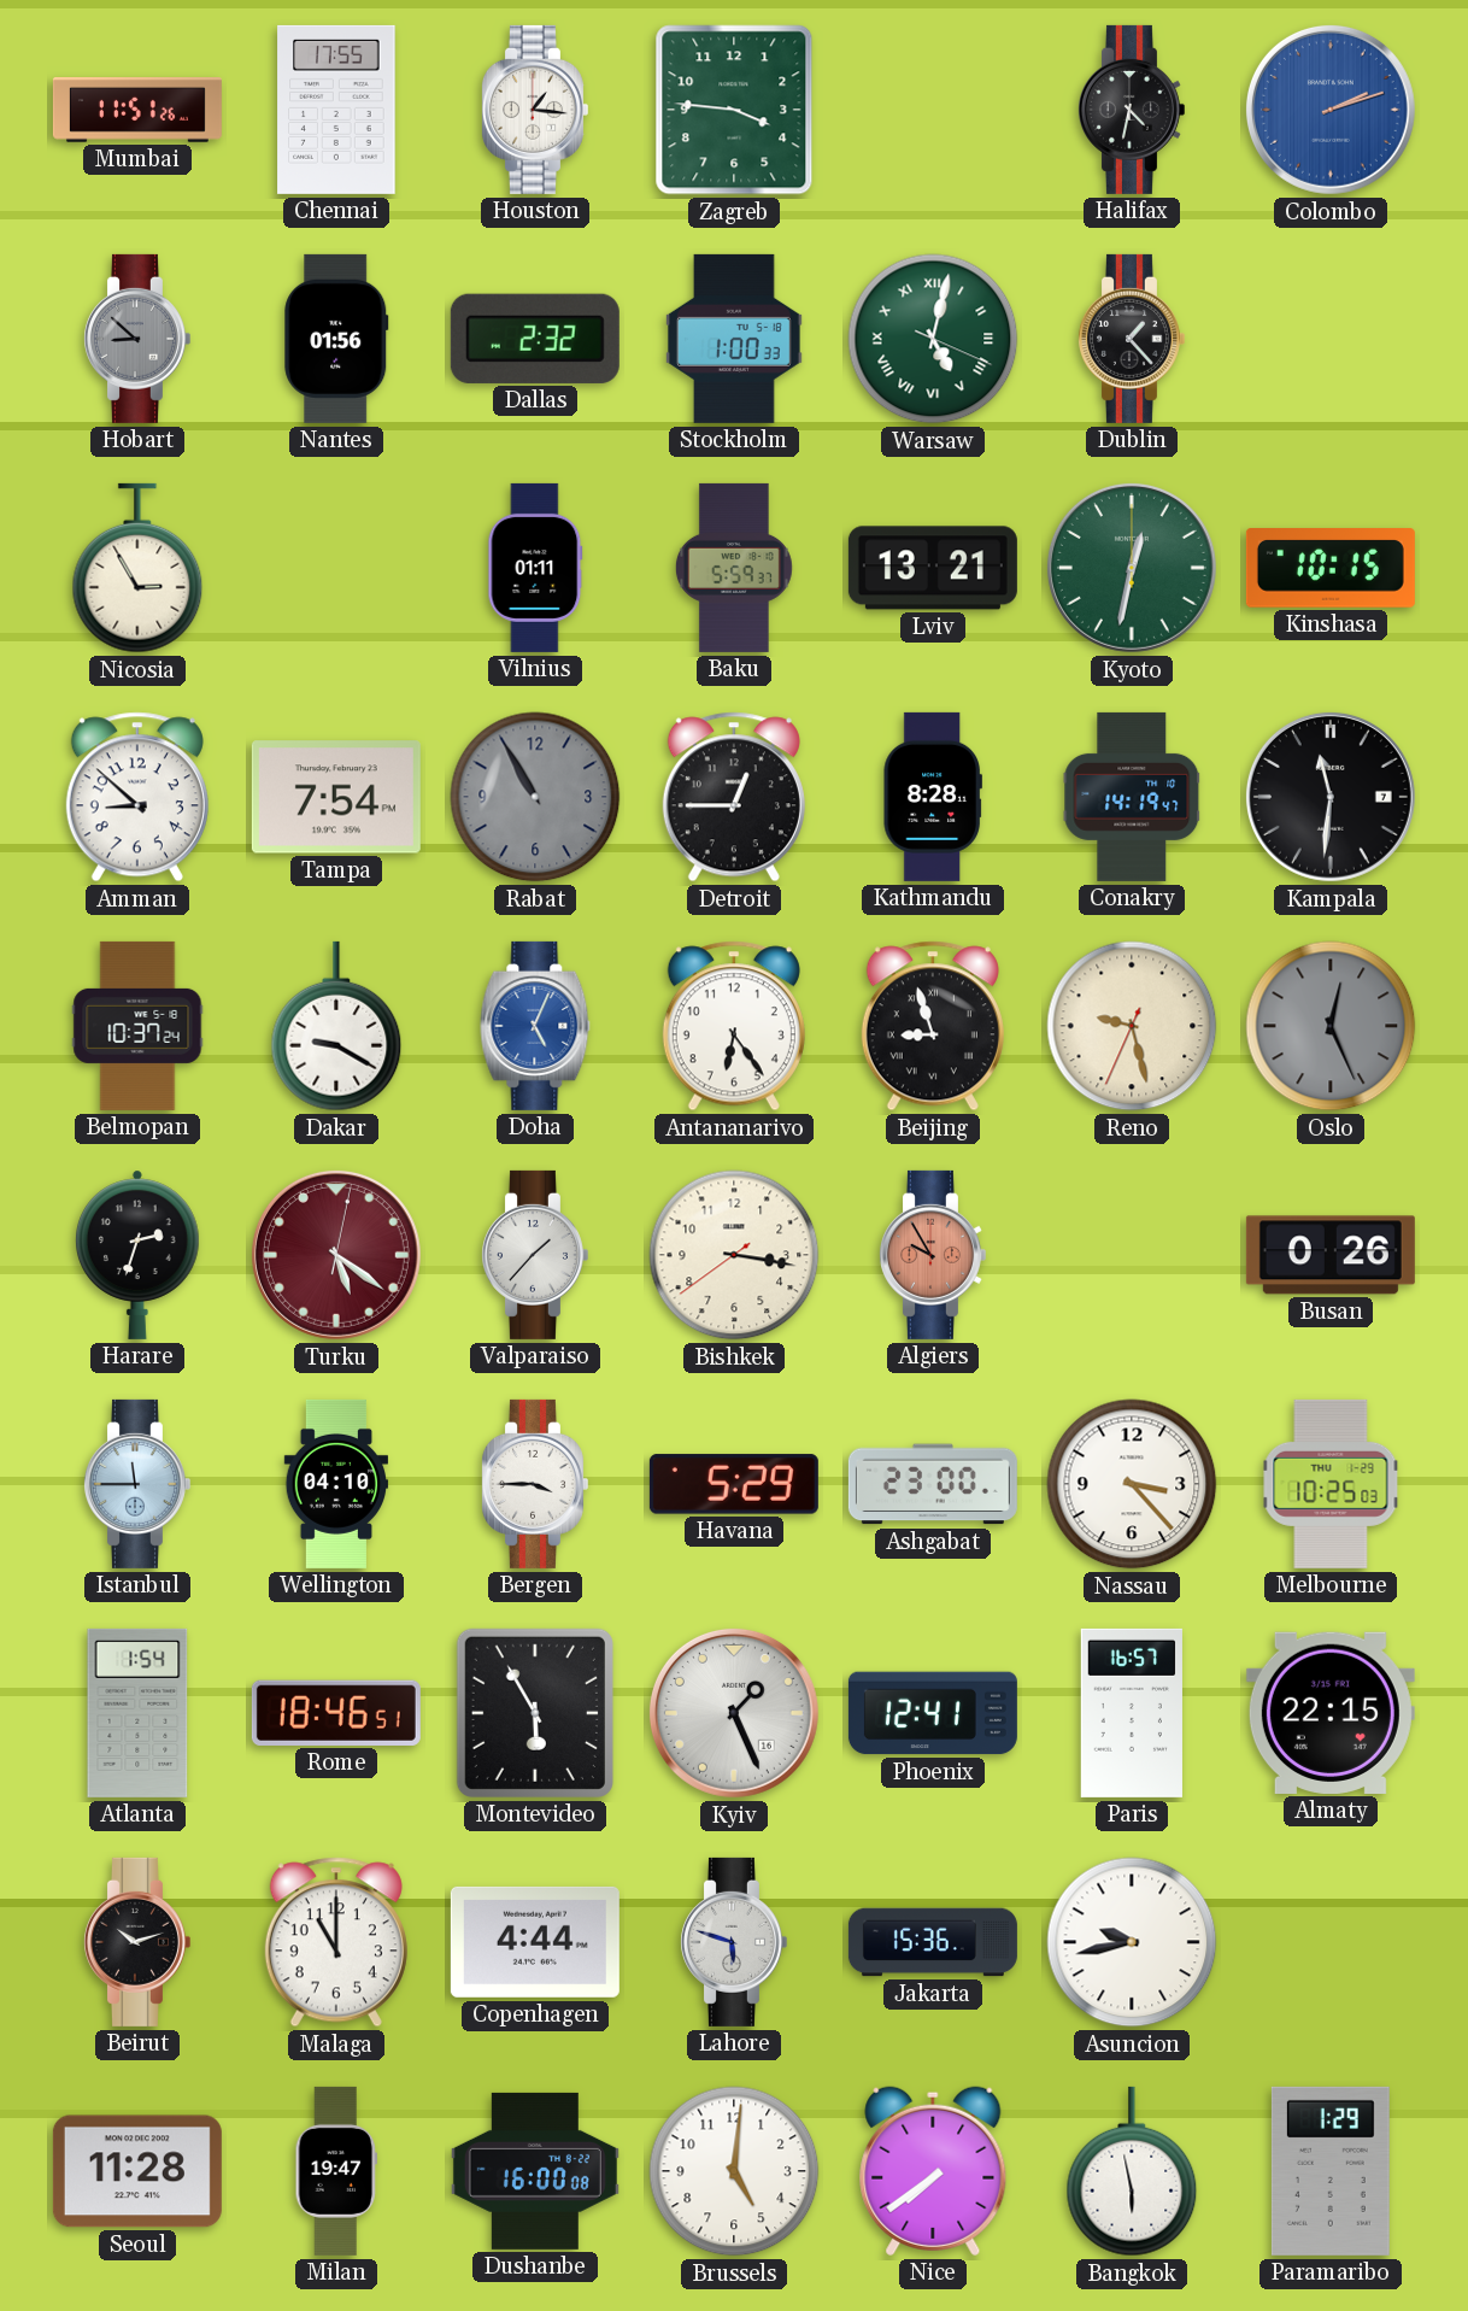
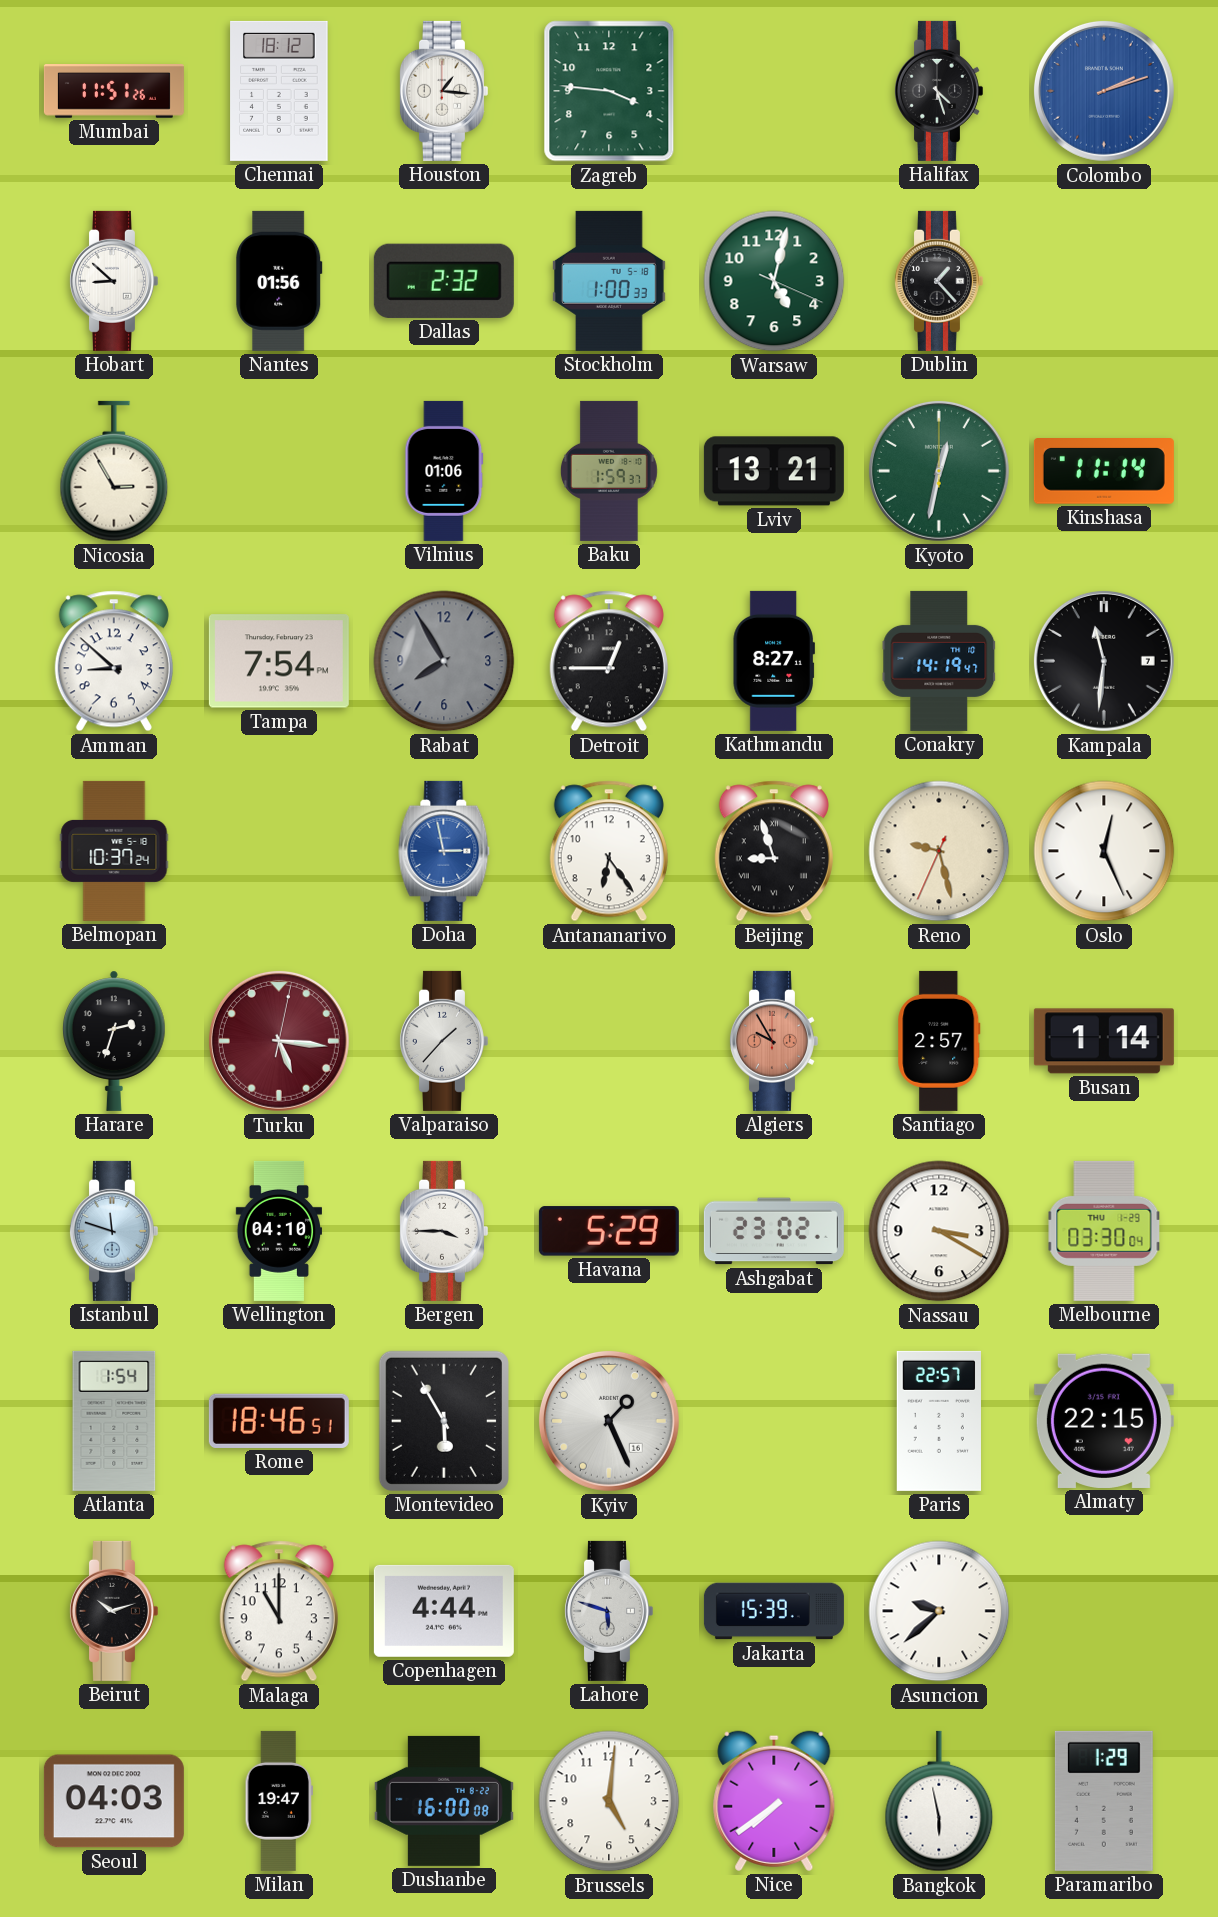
Chennai: 17:55 -> 18:12 (279, 91)
Halifax: 4:32 -> 4:27 (938, 91)
Hobart dial: grey -> white (113, 281)
Warsaw numerals: Roman -> Arabic (774, 281)
Vilnius: 01:11 -> 01:06 (444, 471)
Baku: 5:59 -> 1:59 (609, 471)
Kinshasa: 10:15 -> 11:14 (1104, 472)
Rabat: 10:55 -> 7:55 (444, 661)
Kathmandu: 8:28 -> 8:27 (774, 661)
Dakar: 9:20 -> none (336, 1026)
Doha: 5:04 -> 2:58 (444, 851)
Oslo dial: grey -> white (1104, 851)
Turku: 5:21 -> 5:16 (279, 1041)
Bishkek: 3:16 -> none (734, 1255)
Santiago: none -> 2:57 (939, 1041)
Busan: 0:26 -> 1:14 (1104, 1041)
Istanbul: 11:45 -> 11:48 (113, 1231)
Ashgabat: 23:00 -> 23:02 (774, 1231)
Nassau: 3:23 -> 3:20 (939, 1231)
Melbourne: 10:25 -> 03:30 (1104, 1231)
Phoenix: 12:41 -> none (933, 1713)
Paris: 16:57 -> 22:57 (939, 1421)
Jakarta: 15:36 -> 15:39 (774, 1611)
Asuncion: 9:43 -> 9:38 (939, 1611)
Seoul: 11:28 -> 04:03 (114, 1801)
